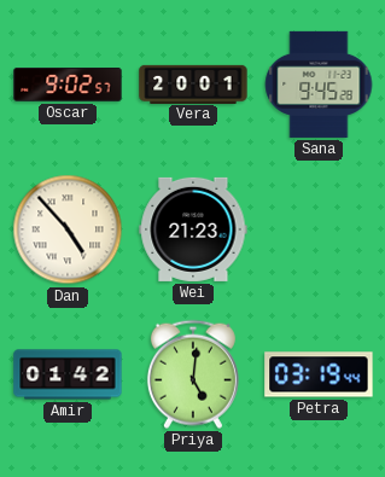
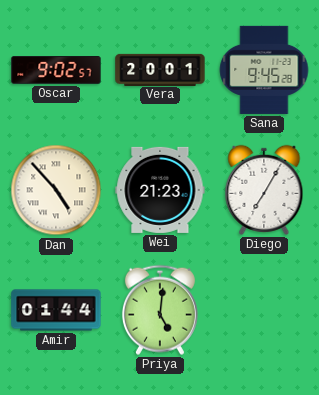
Diego: none -> 7:05 (264, 190)
Amir: 01:42 -> 01:44 (56, 310)
Petra: 03:19 -> none (319, 374)
